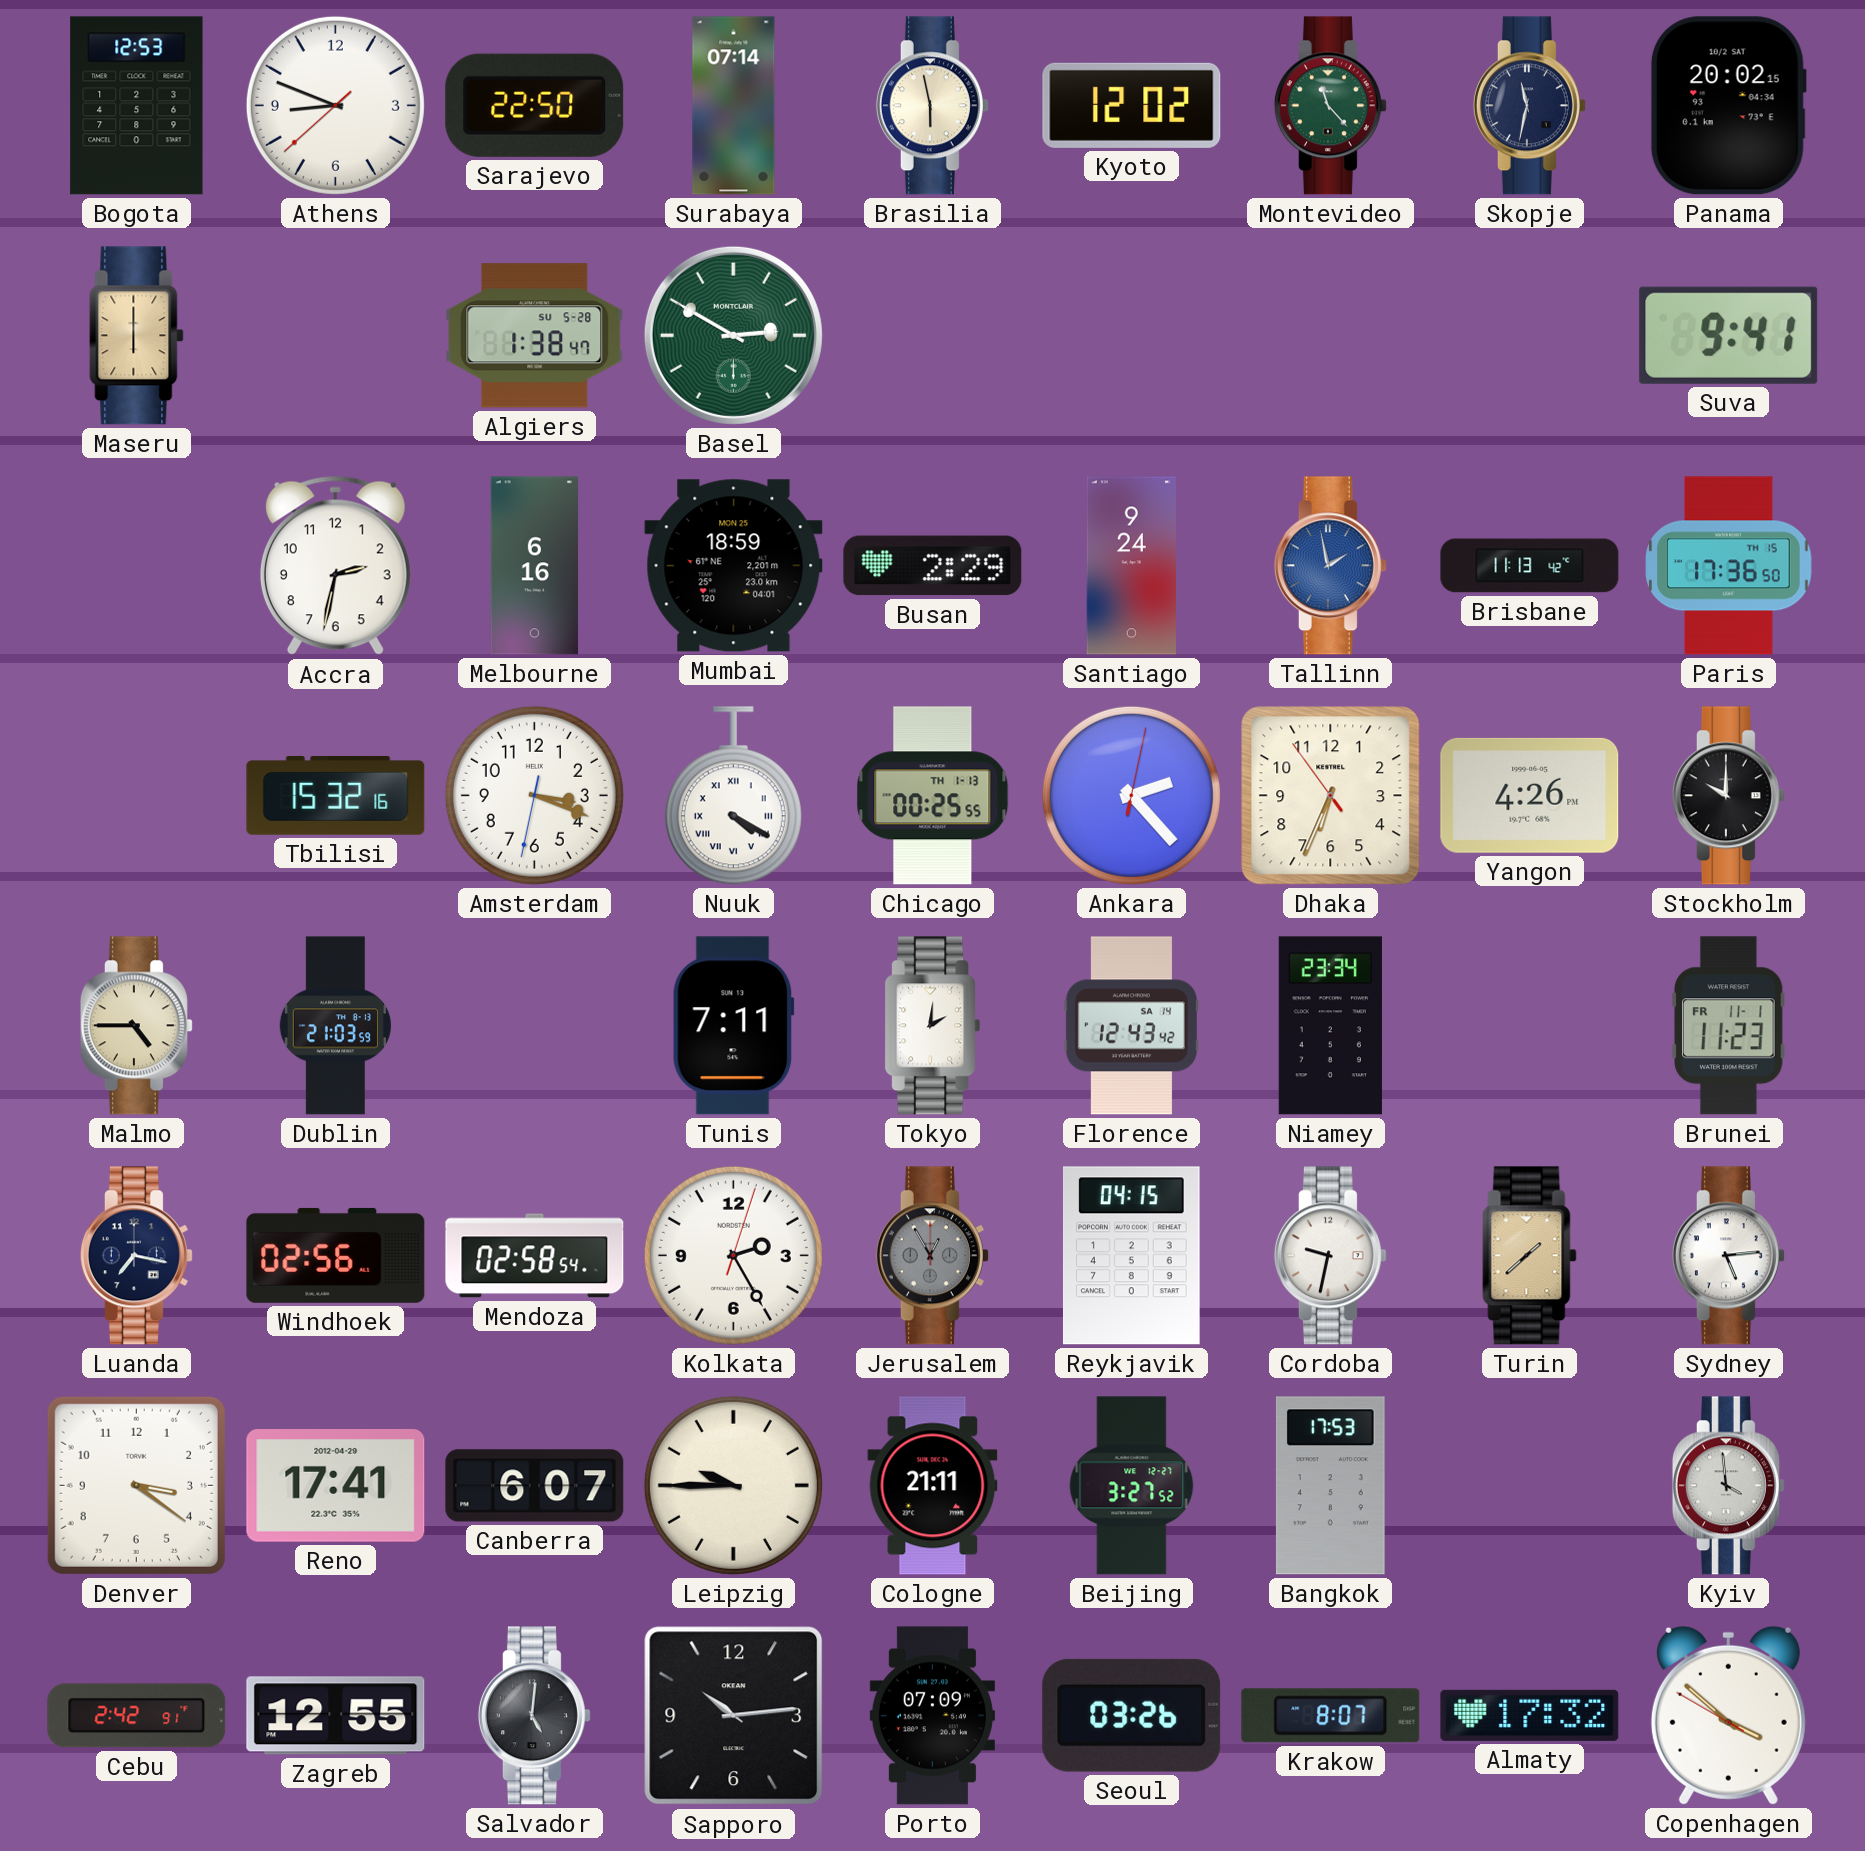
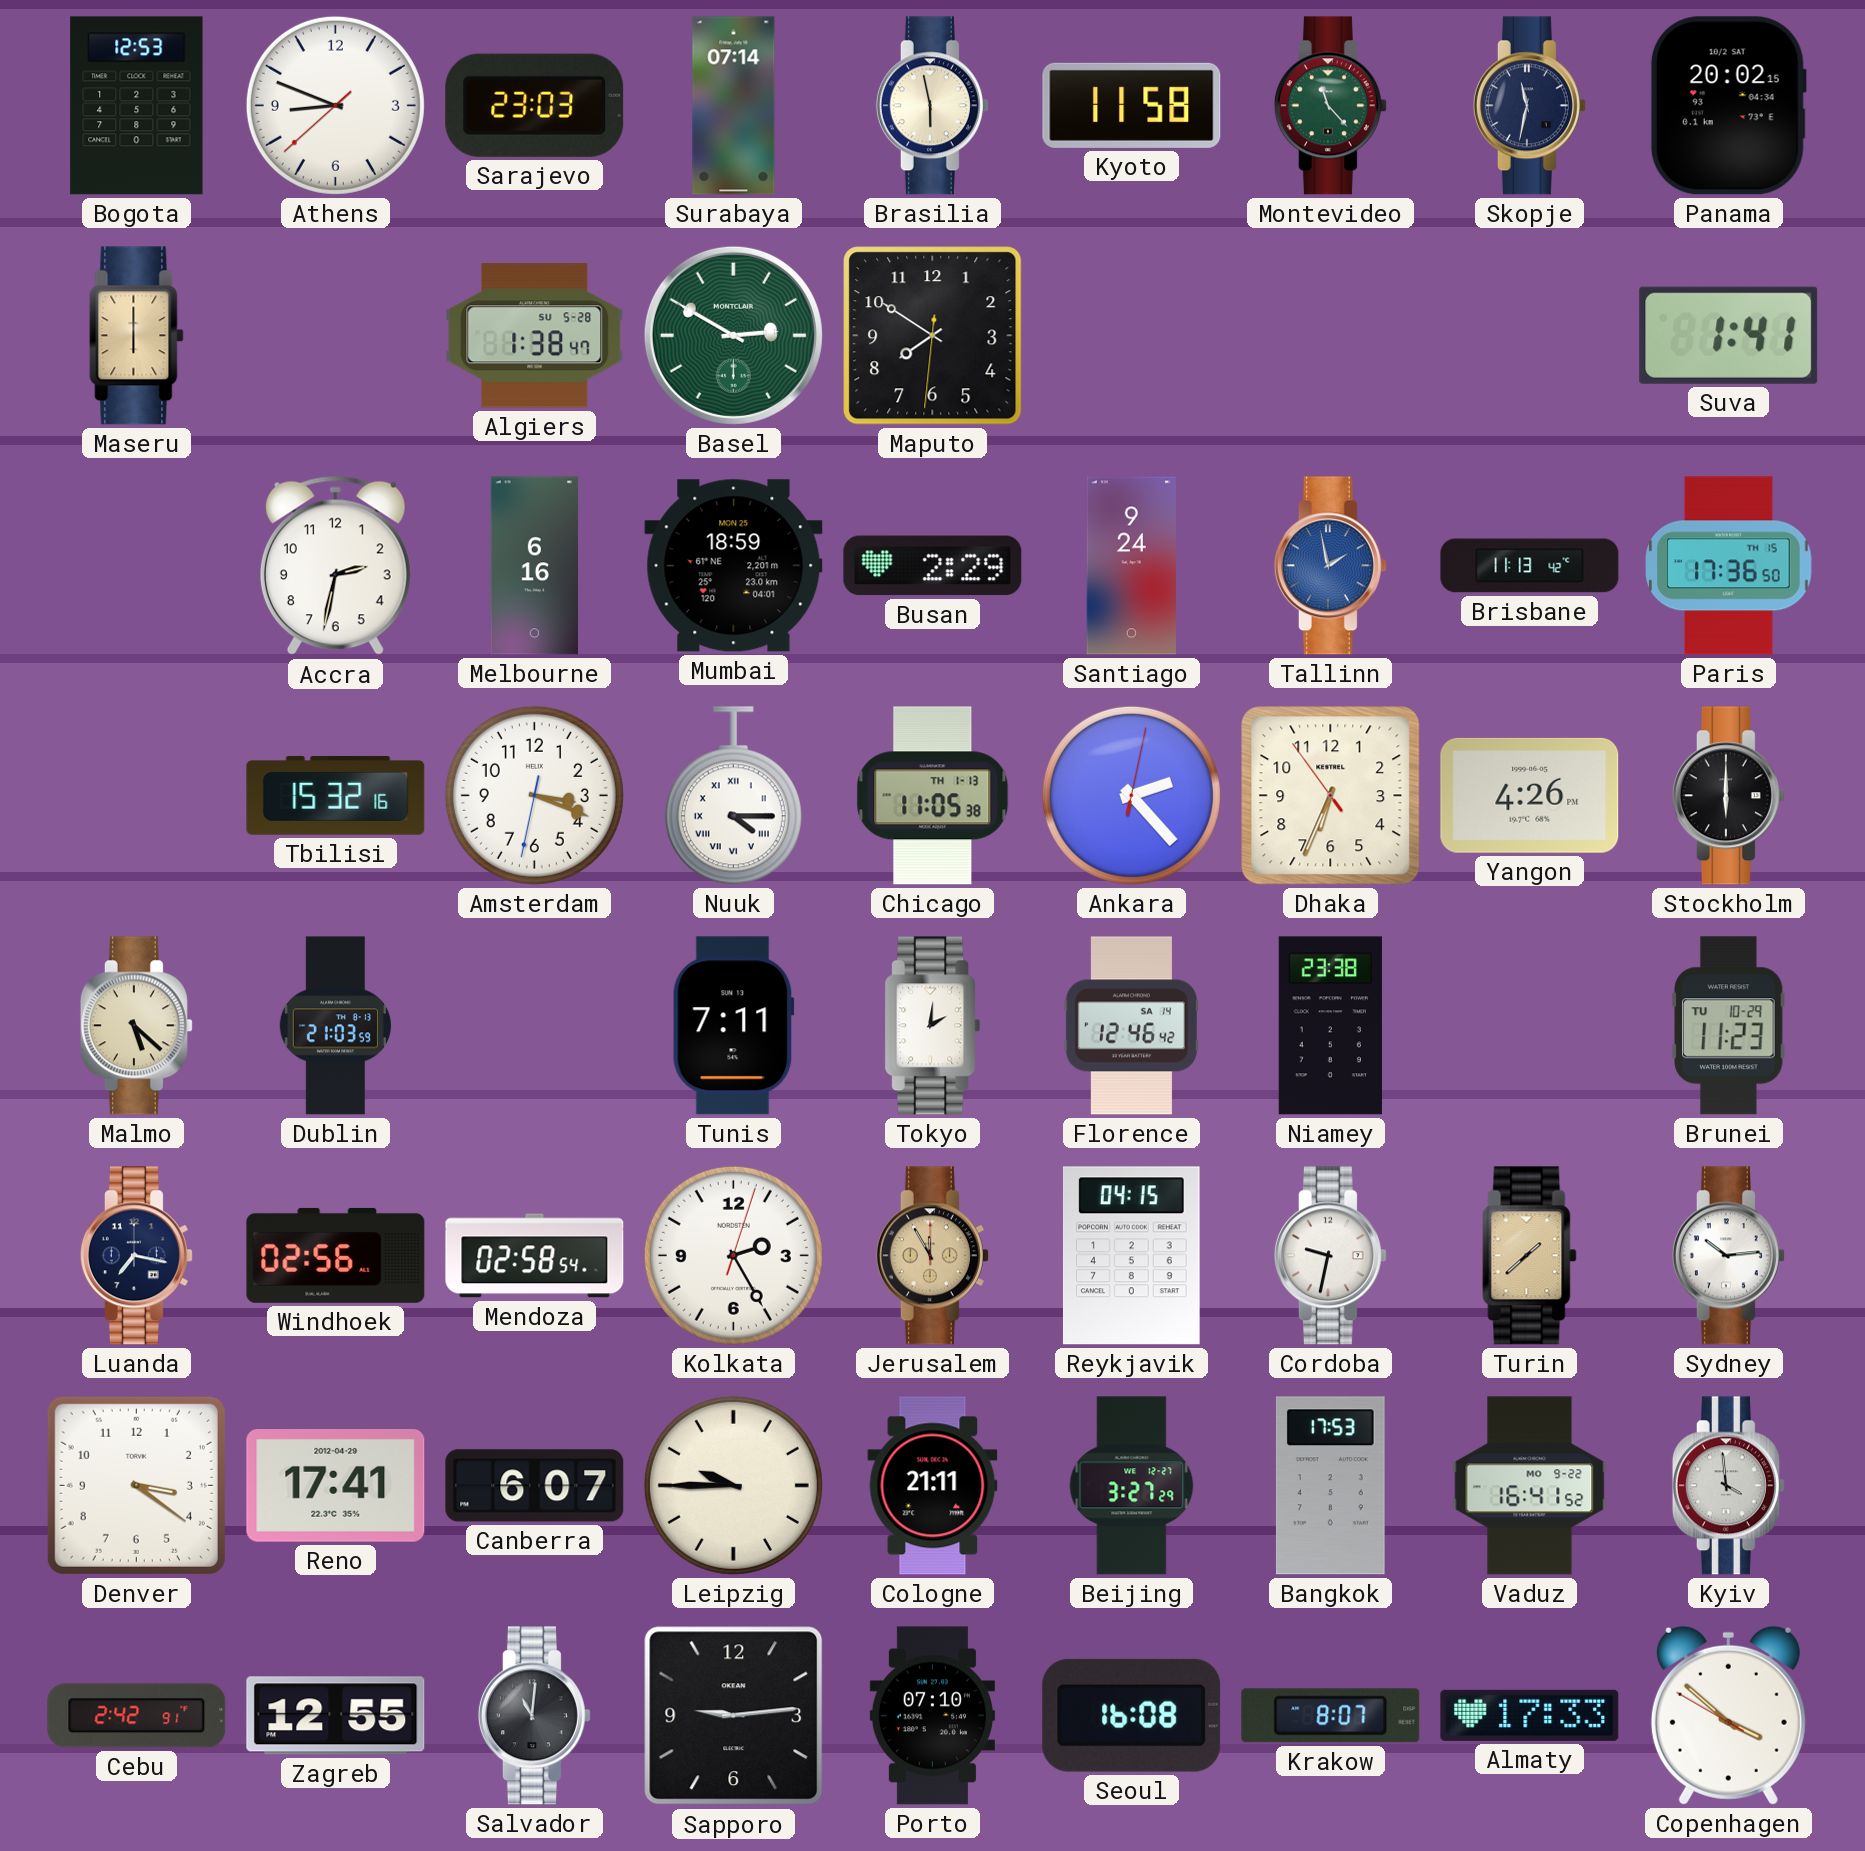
Sarajevo: 22:50 -> 23:03 (535, 105)
Kyoto: 12:02 -> 11:58 (1132, 105)
Maputo: none -> 7:50 (933, 336)
Suva: 9:41 -> 1:41 (1729, 335)
Nuuk: 4:20 -> 4:15 (733, 796)
Chicago: 00:25 -> 11:05 (933, 796)
Stockholm: 10:00 -> 6:00 (1728, 796)
Malmo: 4:45 -> 5:22 (136, 1026)
Florence: 12:43 -> 12:46 (1131, 1026)
Niamey: 23:34 -> 23:38 (1330, 1026)
Brunei date: FR 11-1 -> TU 10-29 (1729, 1026)
Jerusalem: 12:55 -> 11:55 (932, 1256)
Jerusalem dial: grey -> champagne (932, 1256)
Sydney: 5:14 -> 10:14 (1728, 1256)
Beijing: 3:27:52 -> 3:27:29 (1132, 1486)
Vaduz: none -> 16:41 (1530, 1486)
Salvador: 5:01 -> 11:01 (534, 1716)
Sapporo: 10:14 -> 9:14 (734, 1716)
Porto: 07:09 -> 07:10 (932, 1716)
Seoul: 03:26 -> 16:08 (1132, 1715)
Almaty: 17:32 -> 17:33 (1530, 1715)
